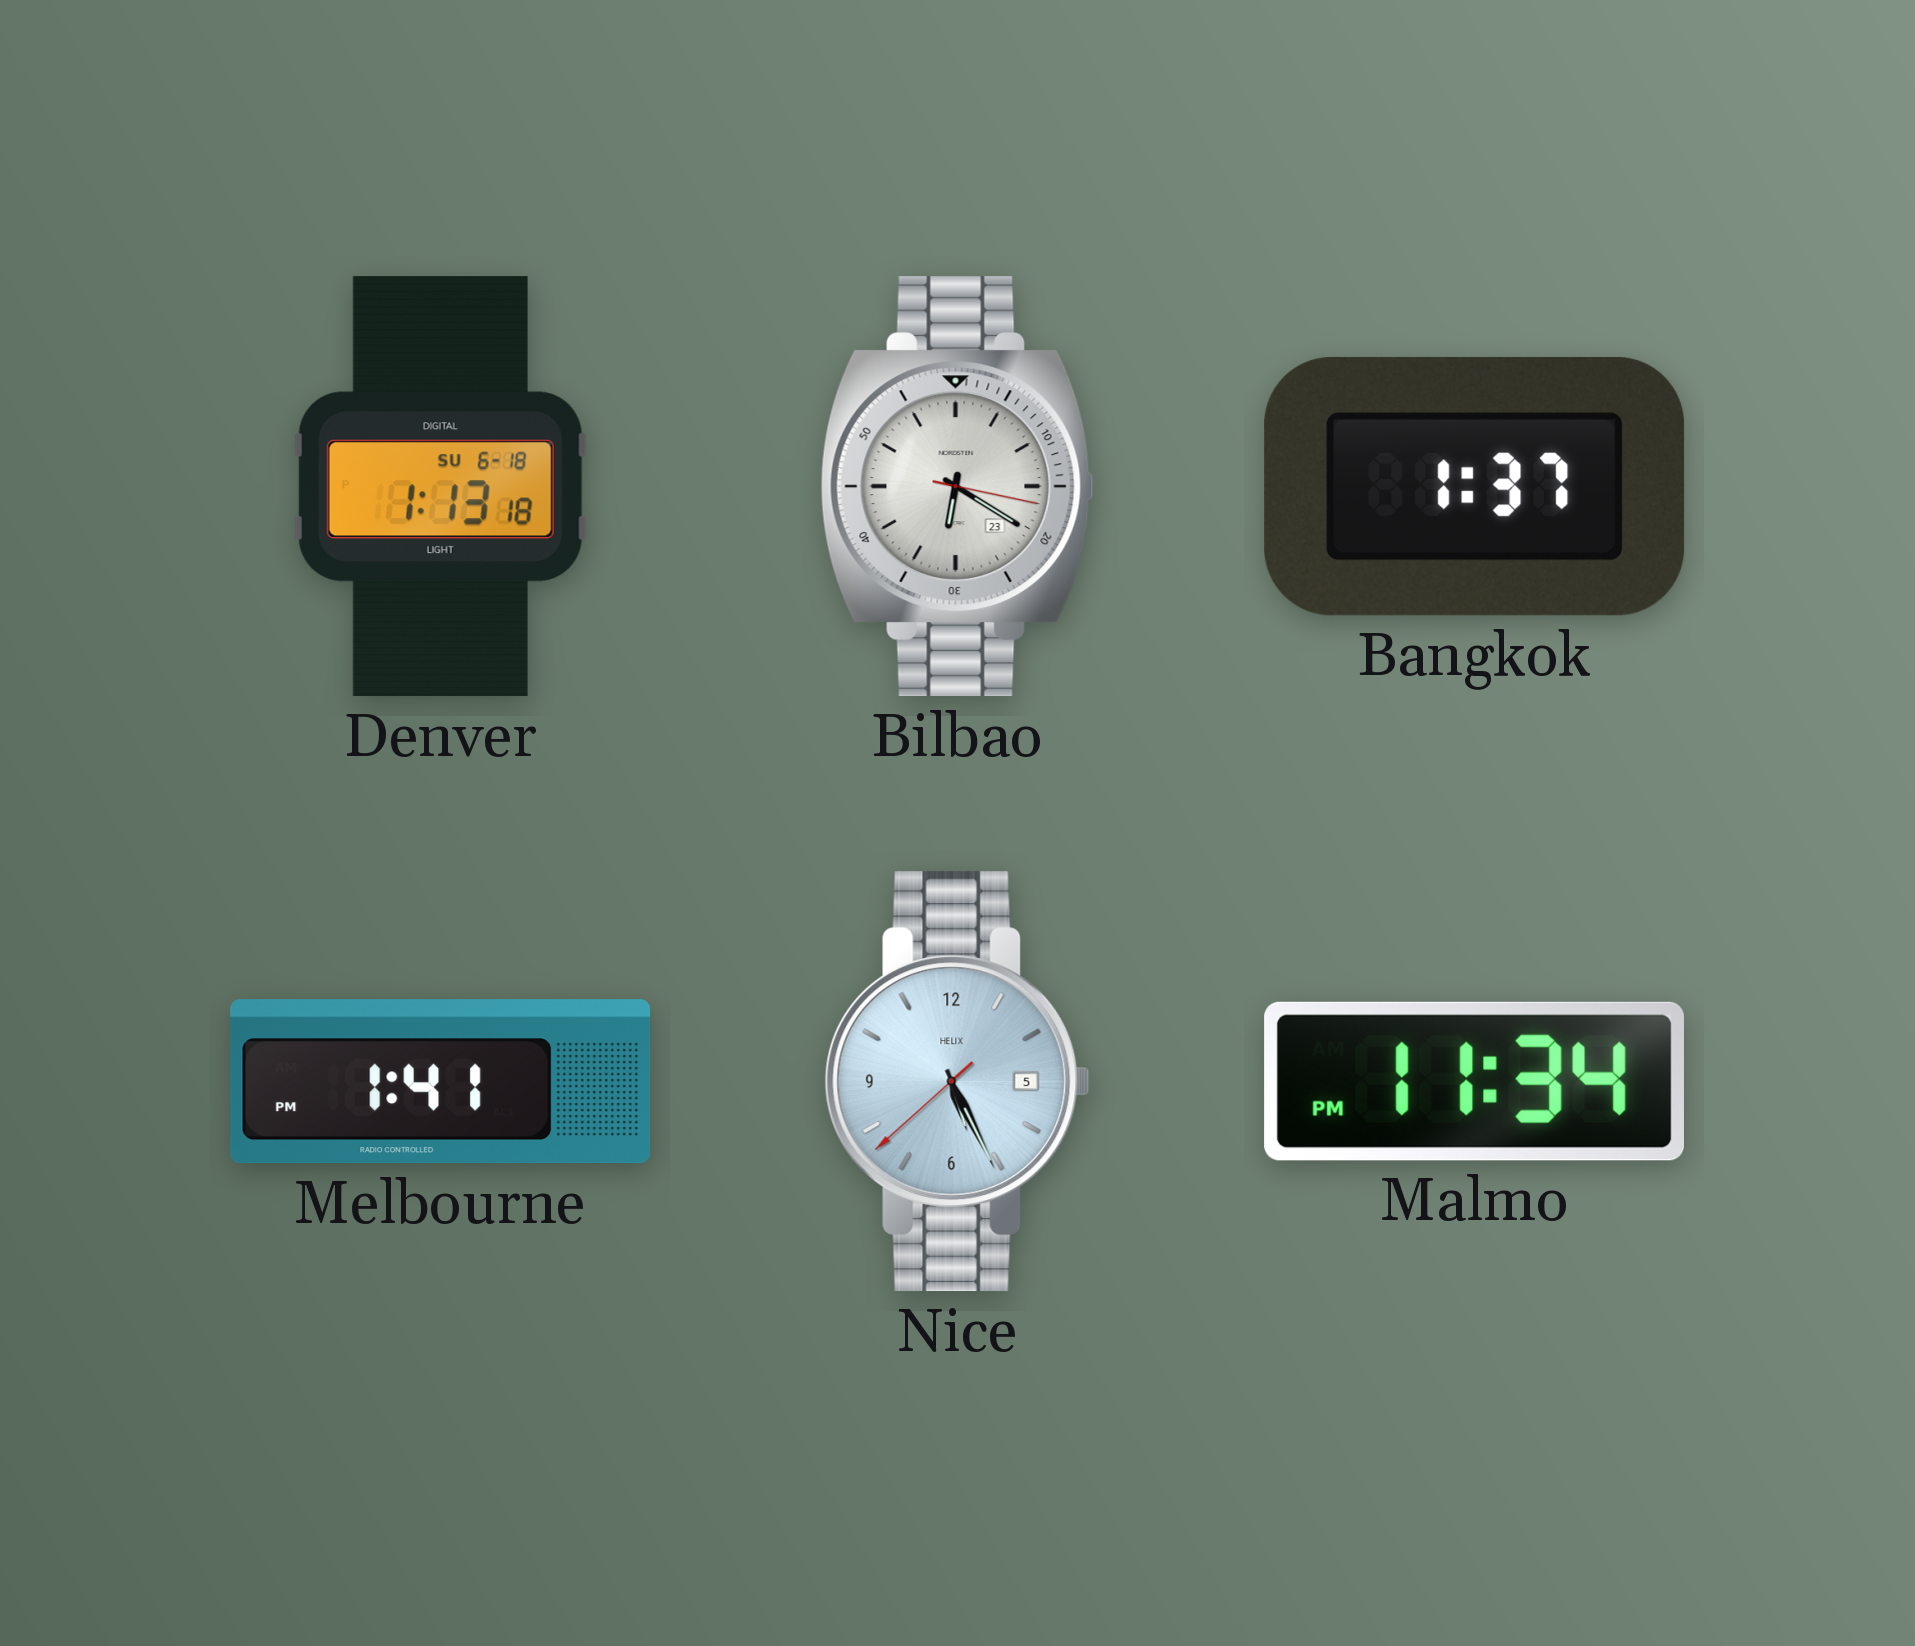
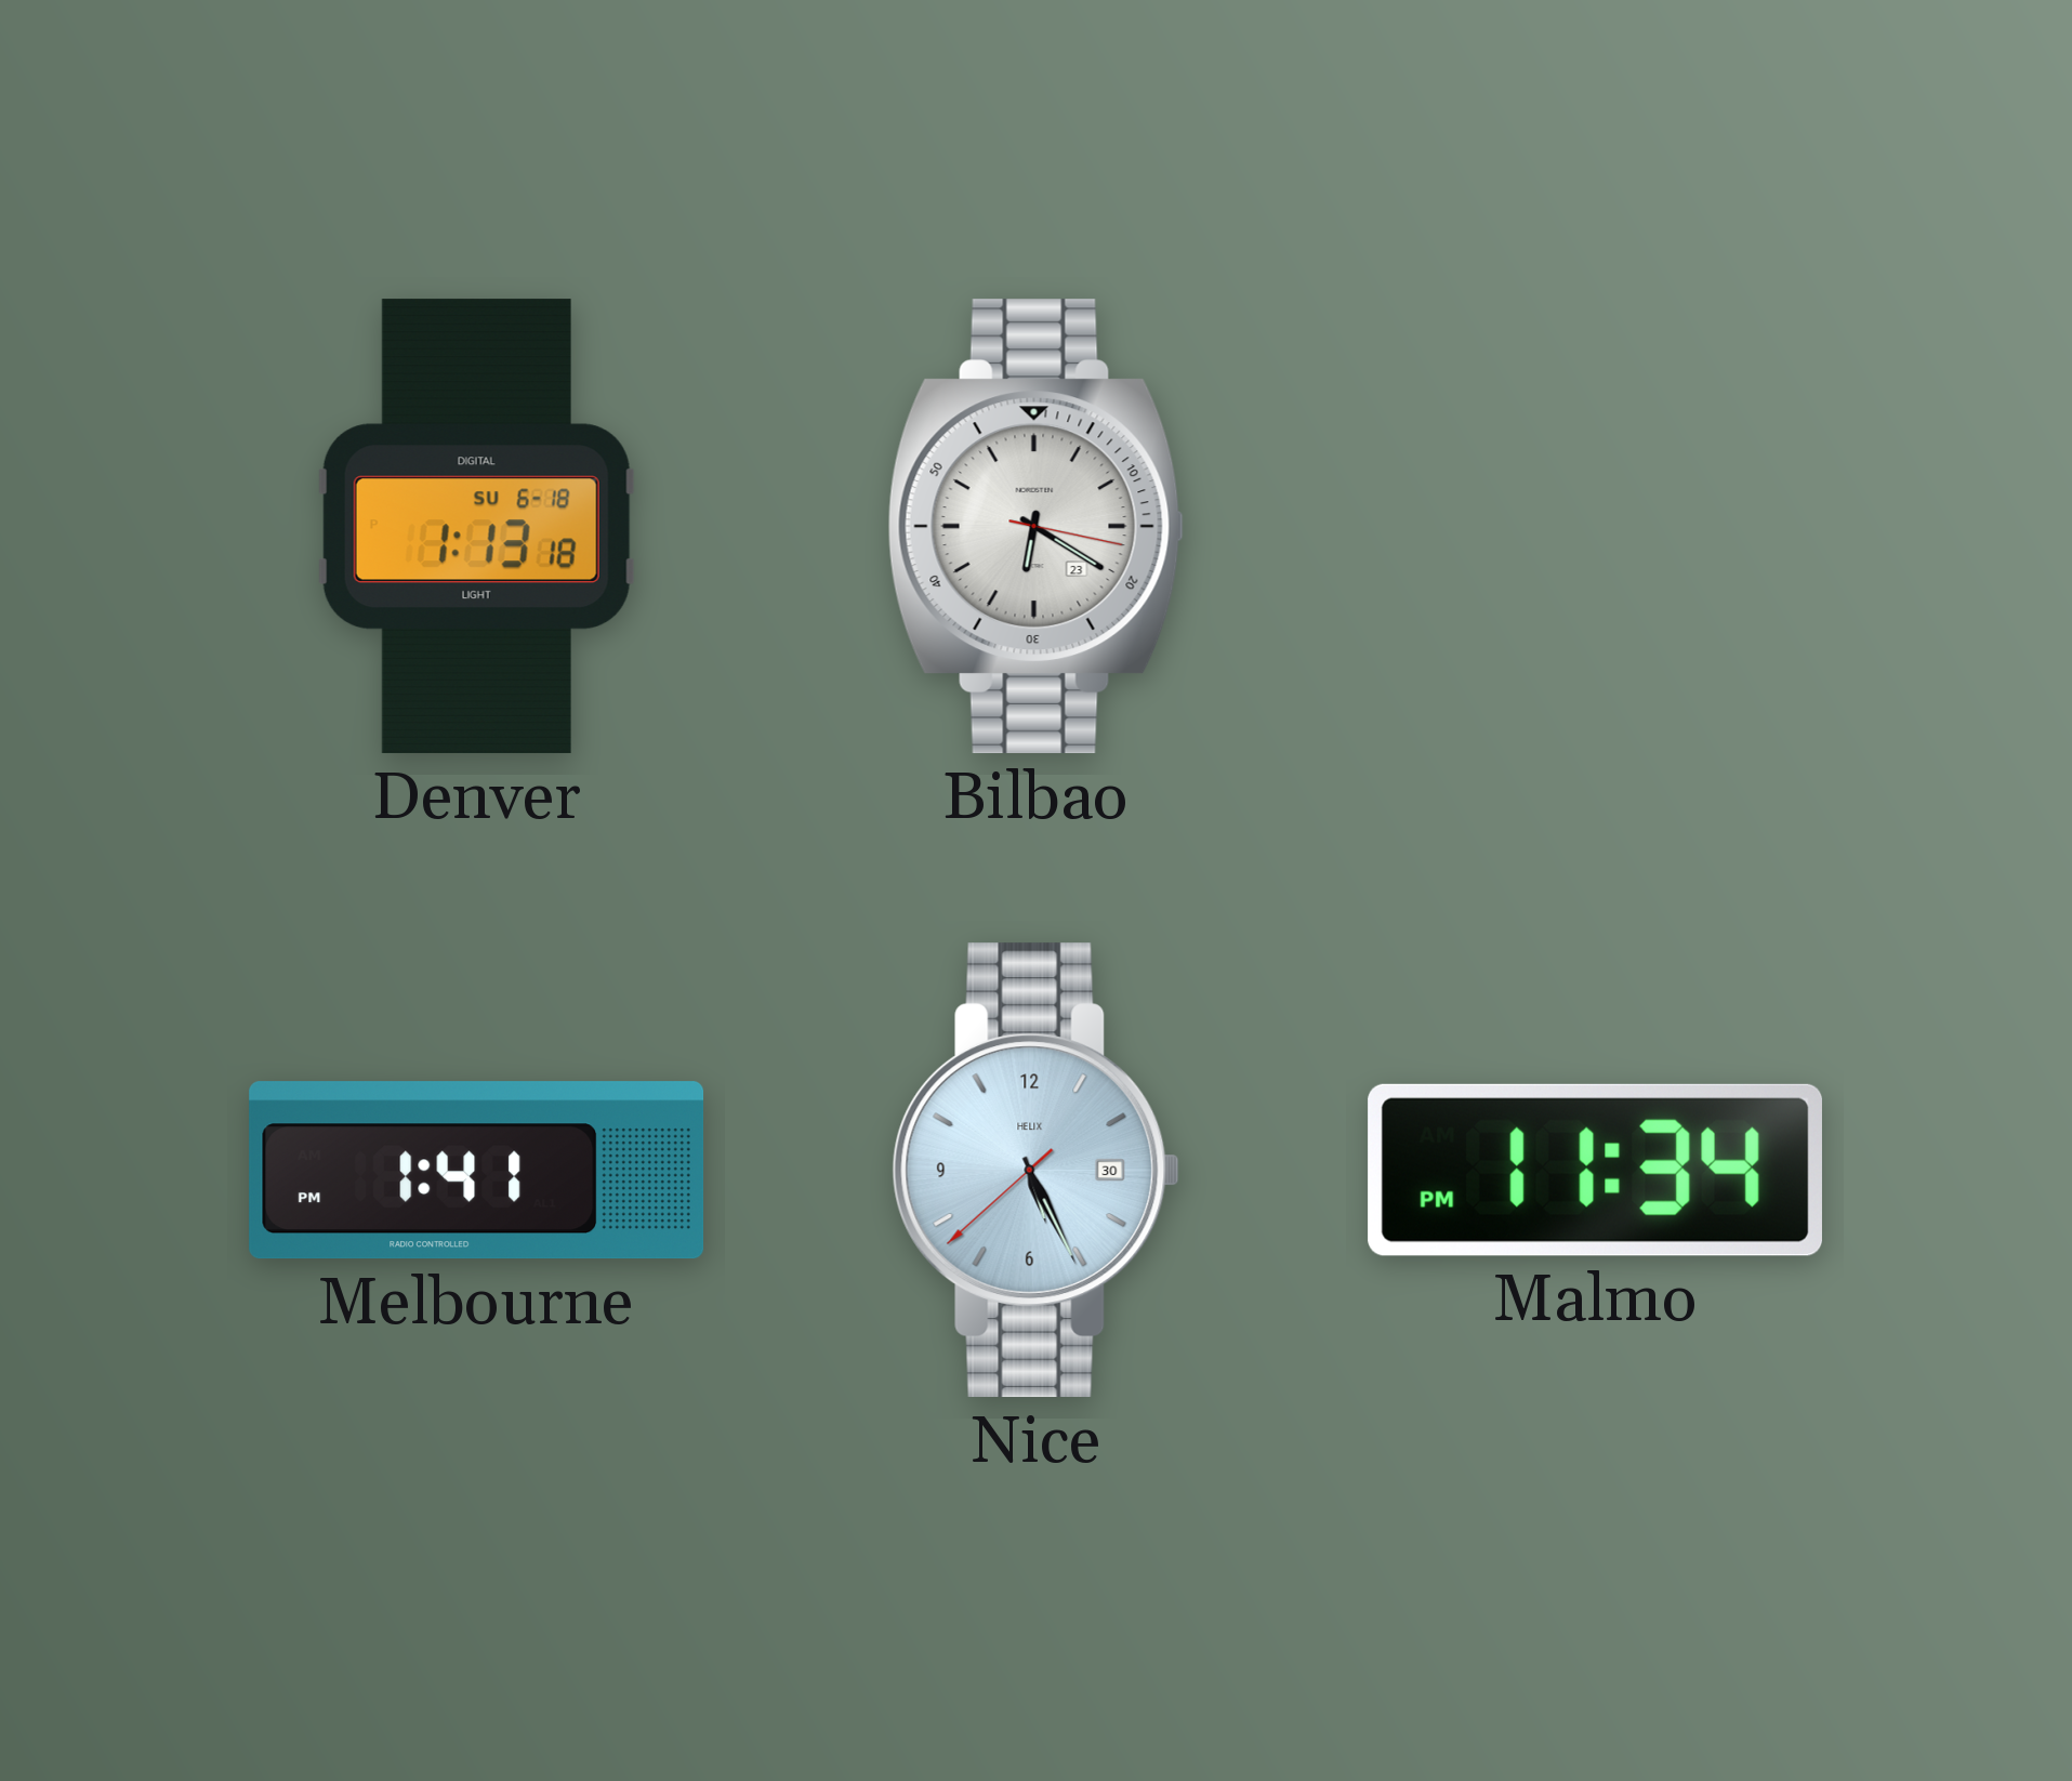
Bangkok: 1:37 -> none (1475, 486)
Nice date: 5 -> 30 (1035, 1171)
